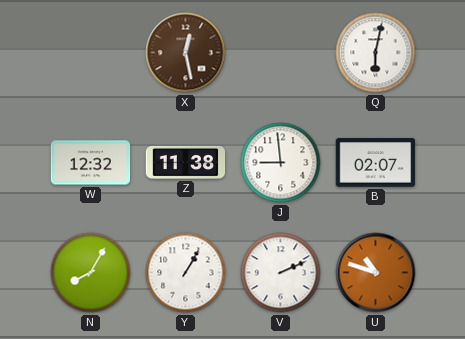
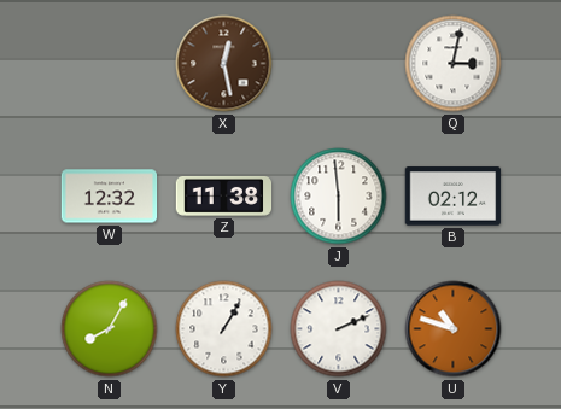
Q: 6:02 -> 3:02 (454, 64)
J: 8:59 -> 5:59 (339, 197)
B: 02:07 -> 02:12 (454, 197)
